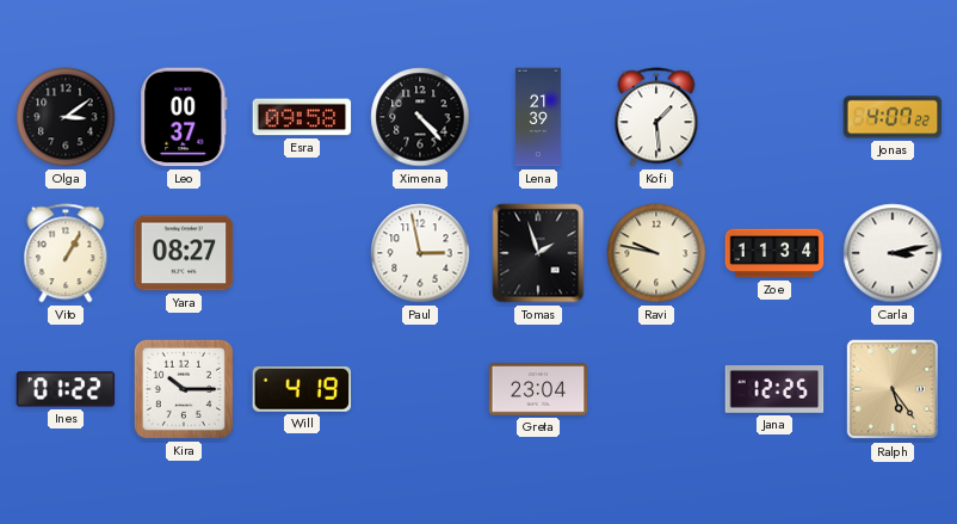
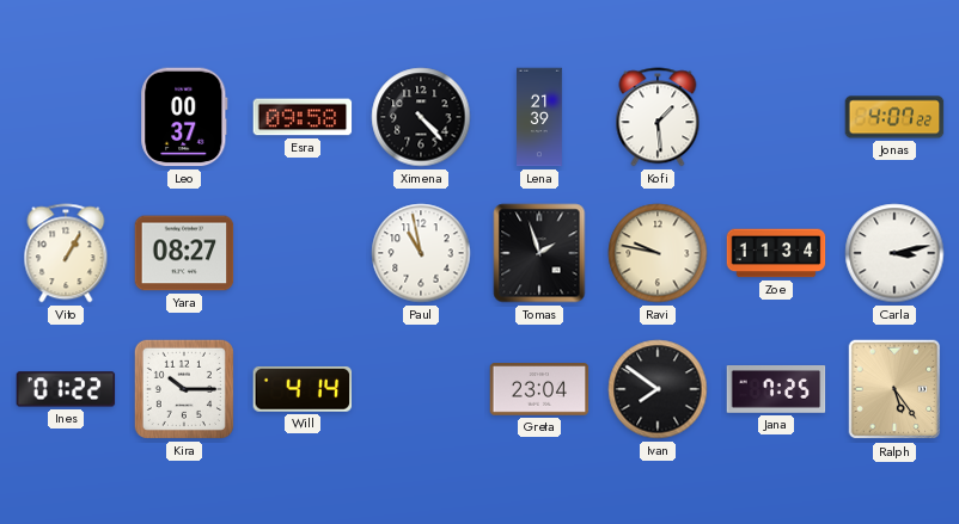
Olga: 3:09 -> none (66, 117)
Paul: 2:58 -> 10:58 (421, 253)
Will: 4:19 -> 4:14 (303, 389)
Ivan: none -> 7:51 (658, 389)
Jana: 12:25 -> 7:25 (776, 390)
